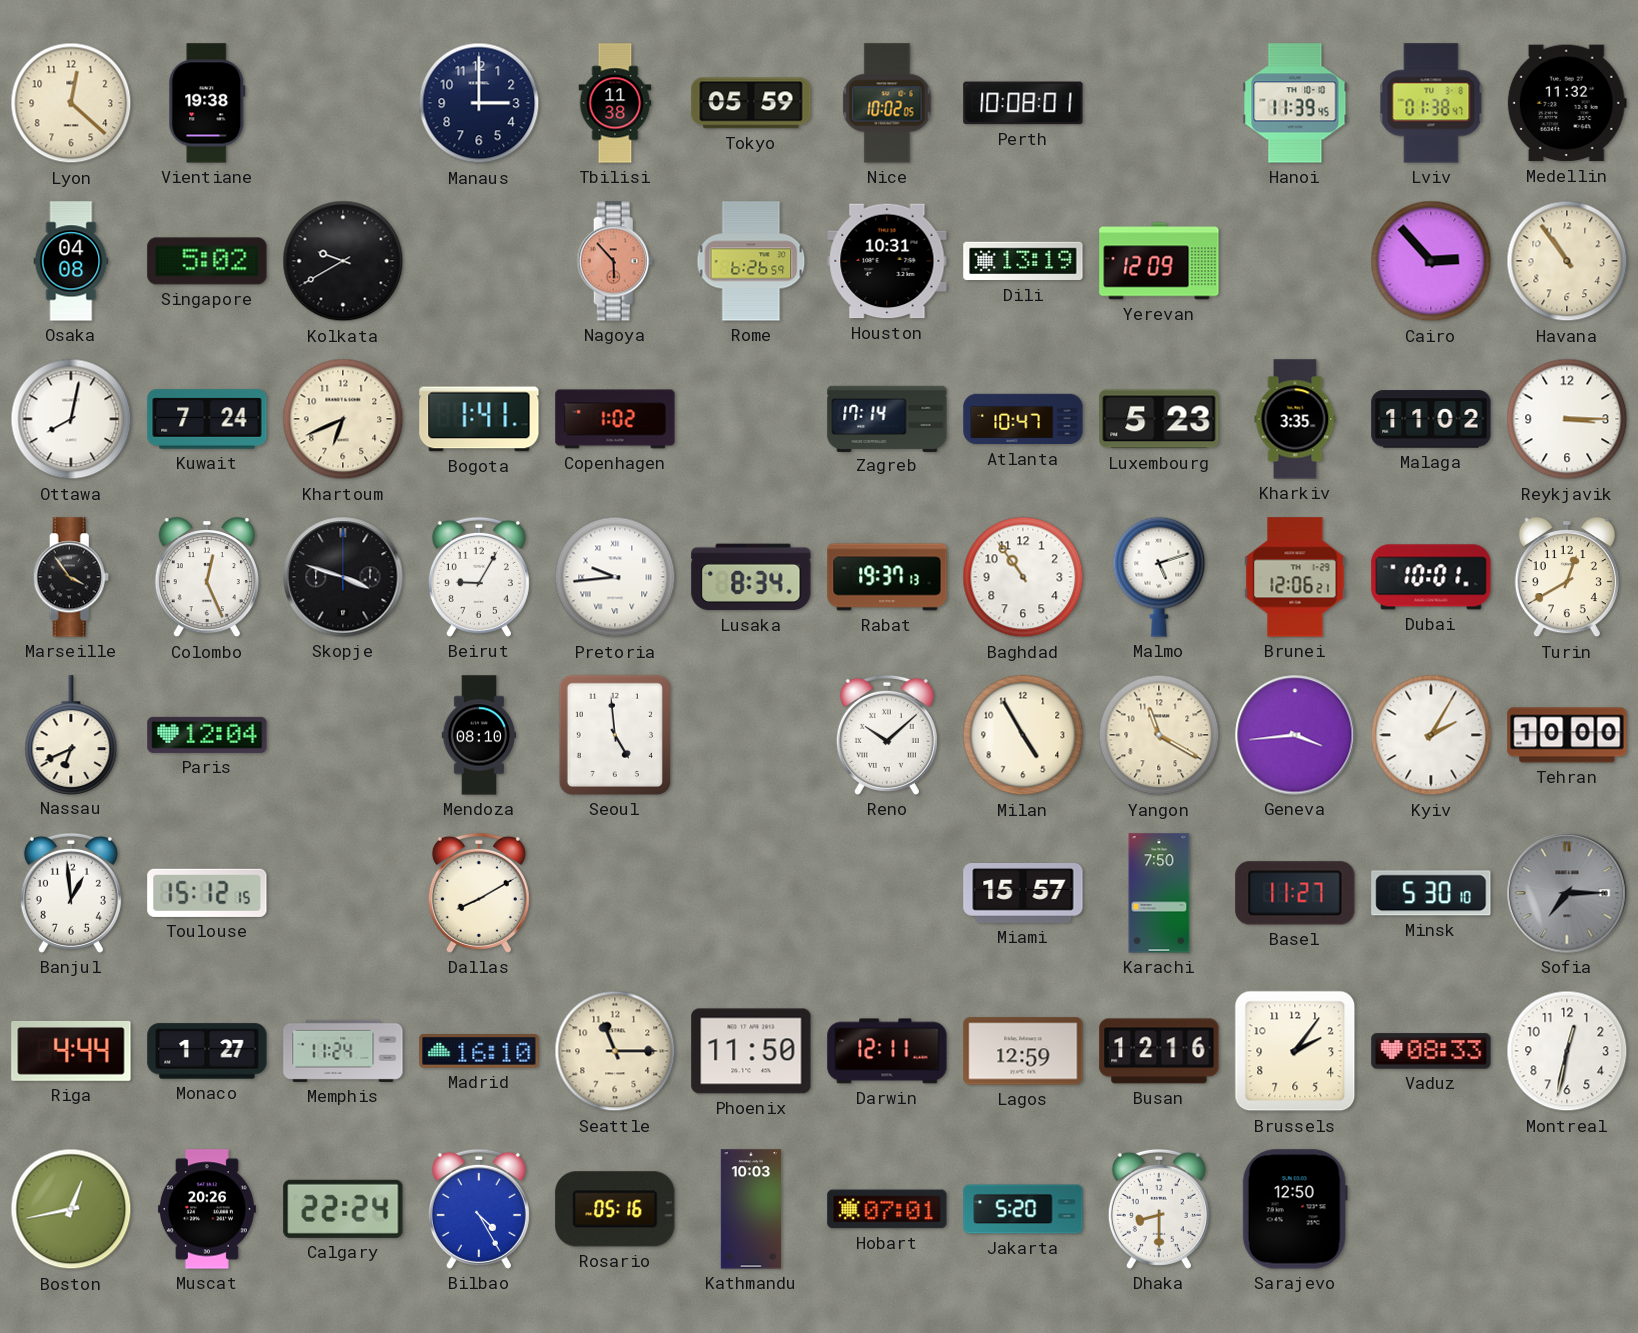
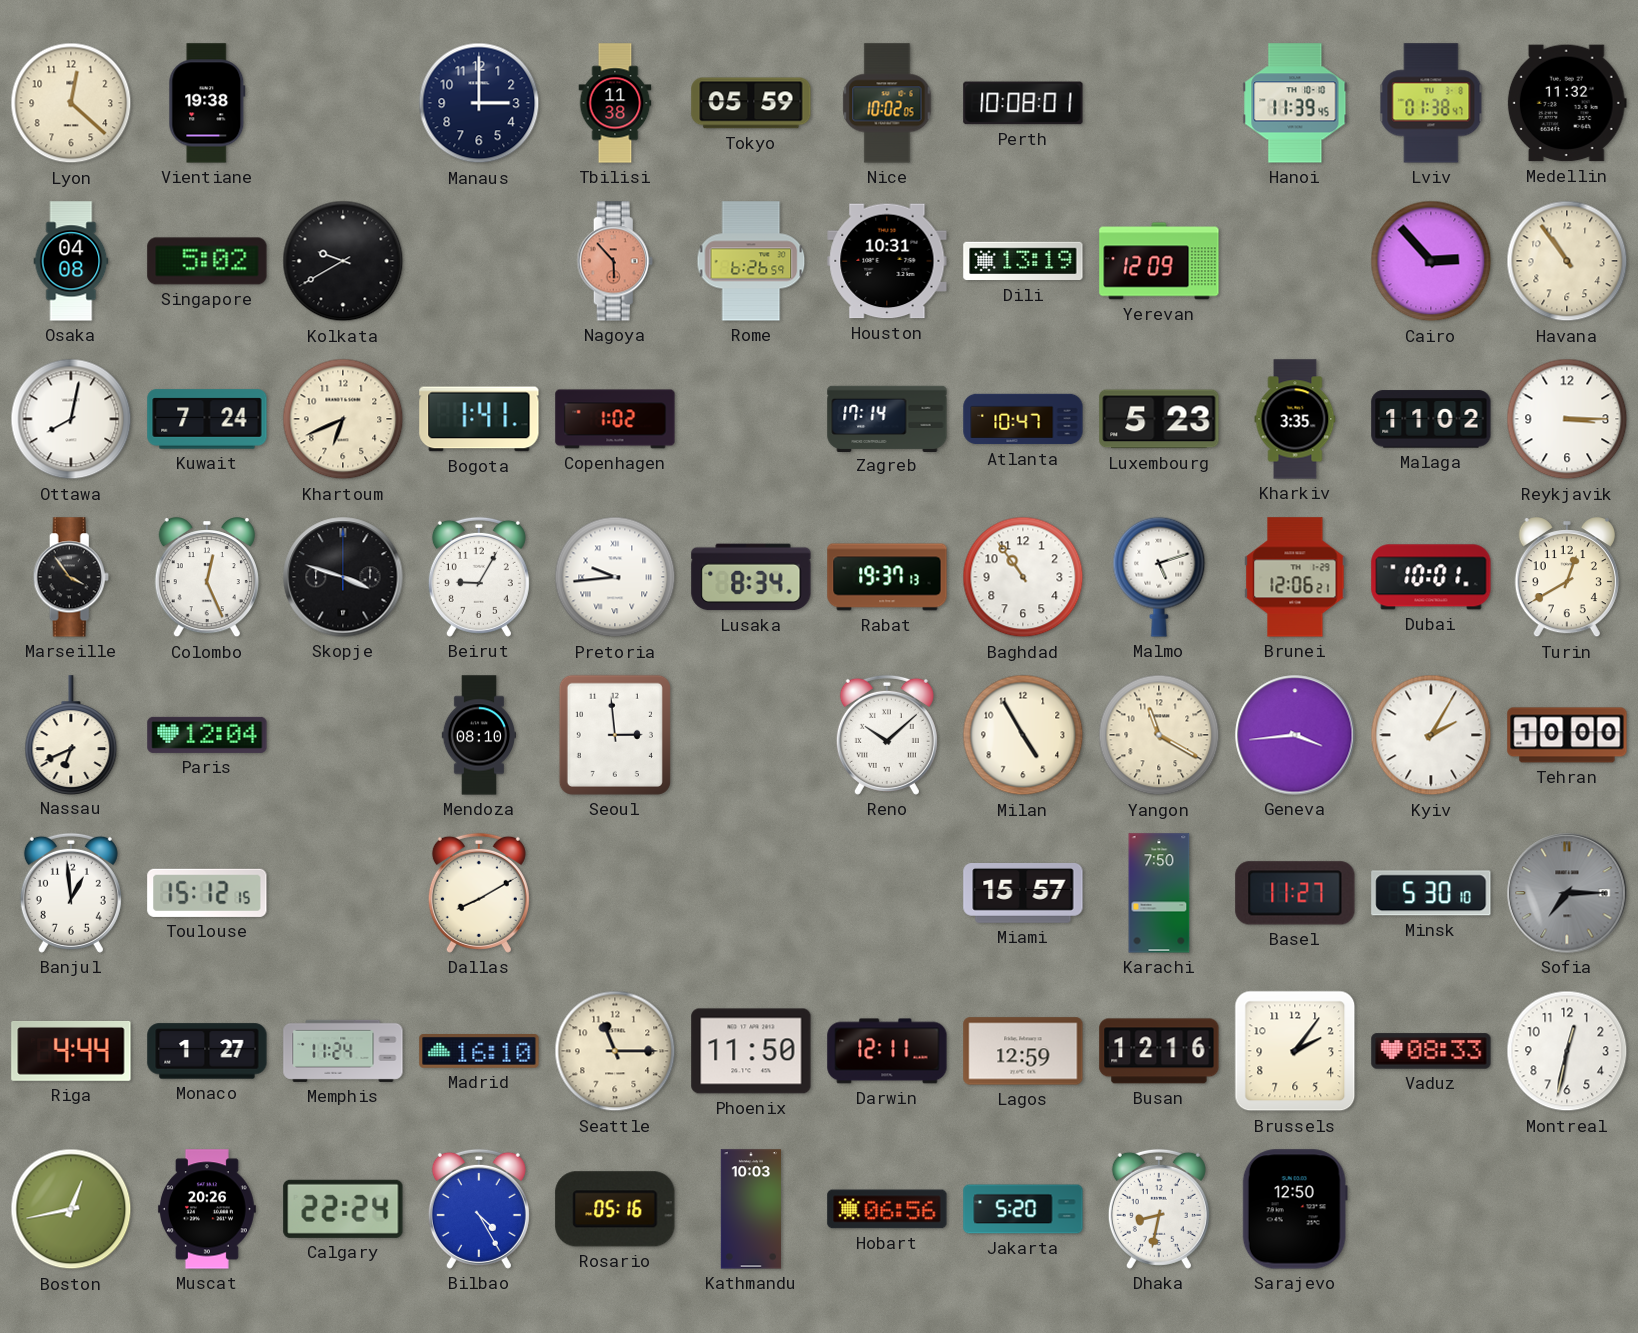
Seoul: 4:59 -> 2:59 (615, 735)
Hobart: 07:01 -> 06:56 (887, 1209)
Dhaka: 8:30 -> 8:32 (1159, 1209)
